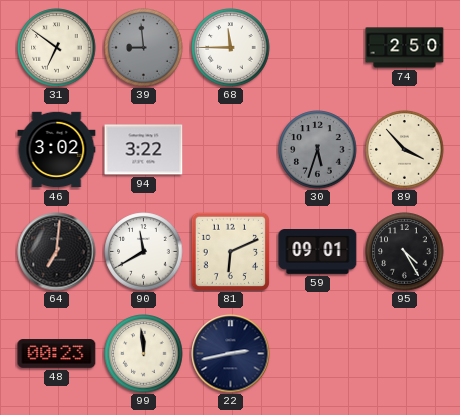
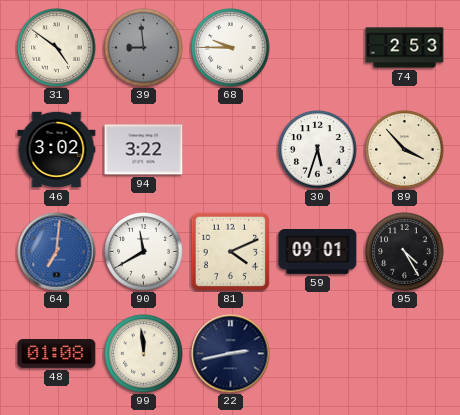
31: 6:51 -> 4:51 (57, 48)
68: 11:45 -> 9:45 (231, 48)
74: 2:50 -> 2:53 (405, 48)
30 dial: grey -> white (318, 150)
64 dial: black -> blue (57, 252)
81: 6:11 -> 4:11 (230, 251)
48: 00:23 -> 01:08 (57, 354)
